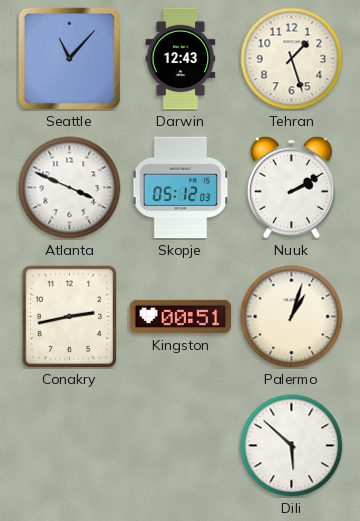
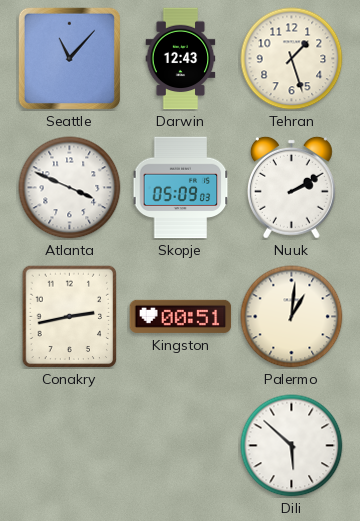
Skopje: 05:12 -> 05:09 (181, 188)
Palermo: 1:03 -> 1:01 (292, 317)
